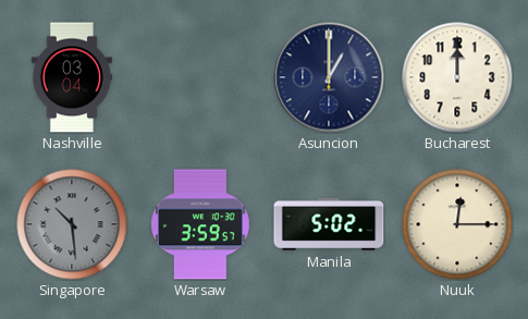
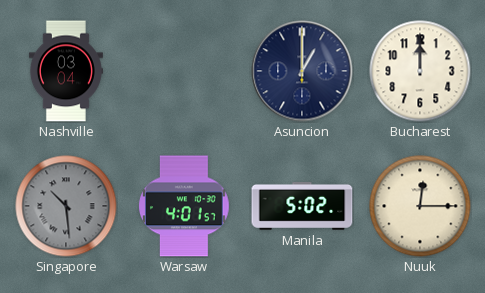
Warsaw: 3:59 -> 4:01 (185, 206)
